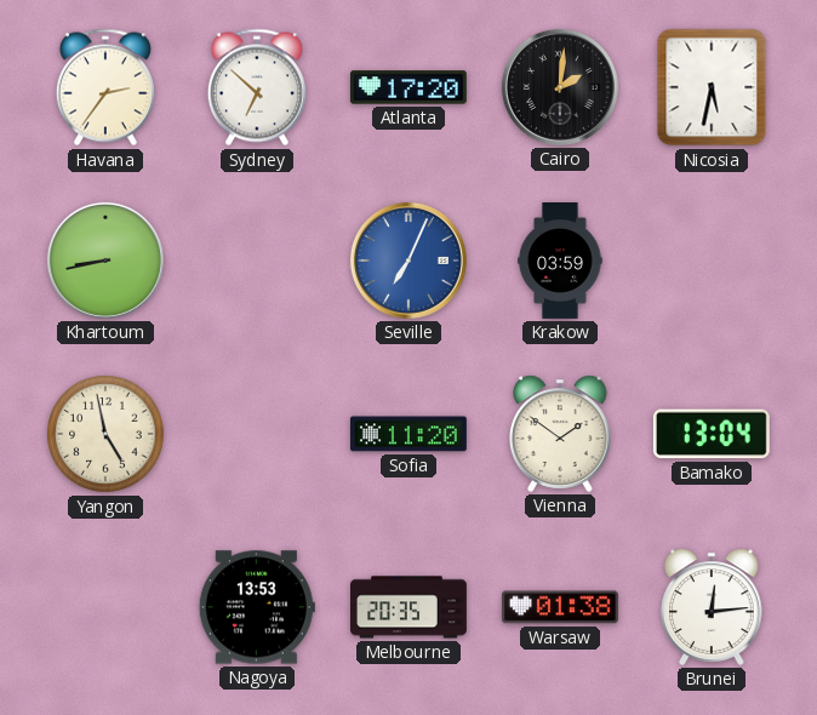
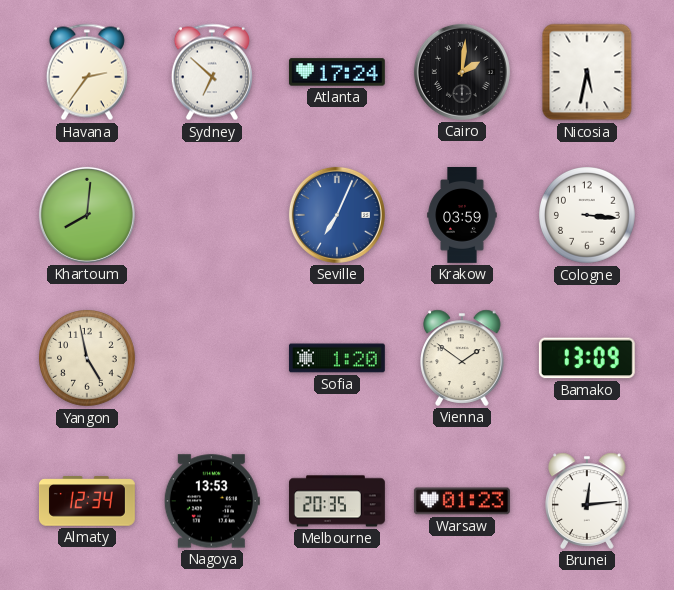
Atlanta: 17:20 -> 17:24 (337, 72)
Khartoum: 8:43 -> 8:01 (87, 215)
Cologne: none -> 3:16 (588, 216)
Sofia: 11:20 -> 1:20 (337, 358)
Bamako: 13:04 -> 13:09 (587, 358)
Almaty: none -> 12:34 (87, 501)
Warsaw: 01:38 -> 01:23 (462, 501)
